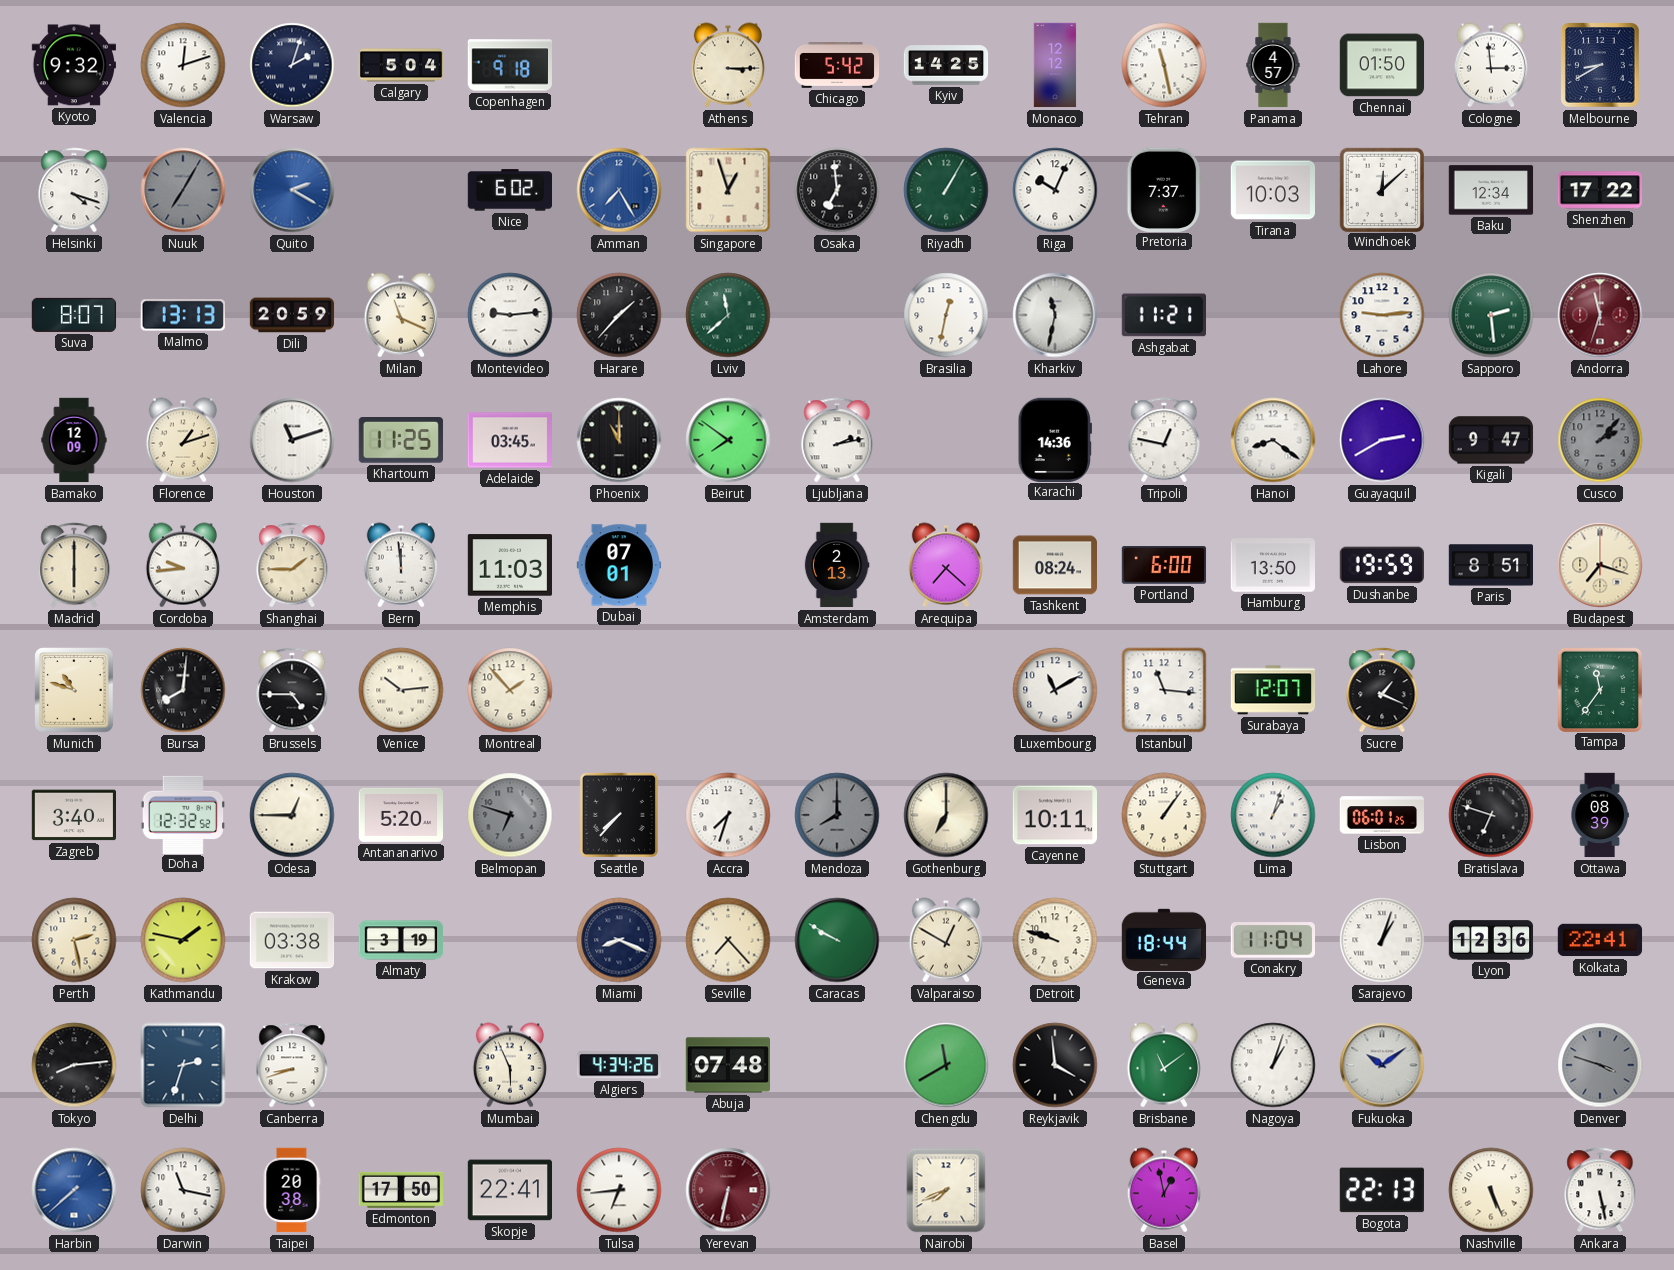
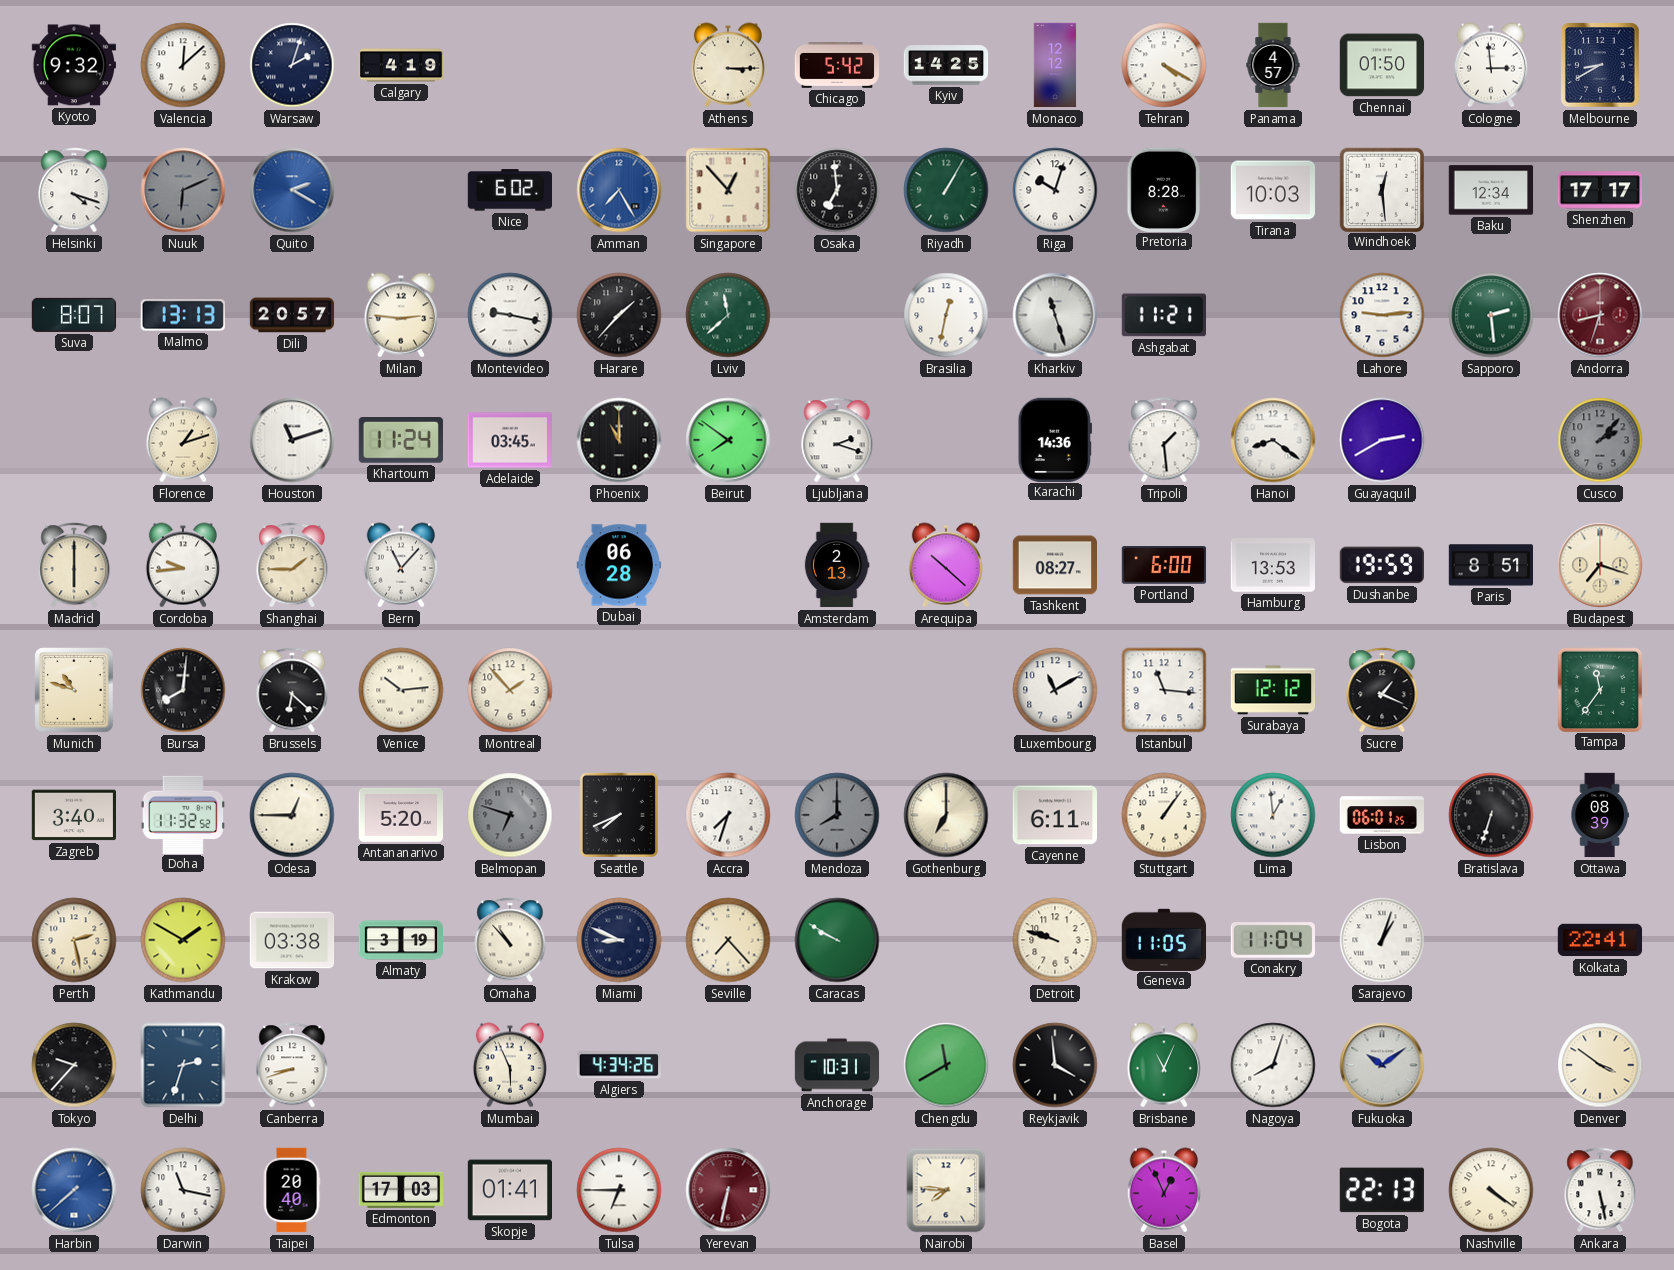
Valencia: 12:12 -> 12:08 (183, 65)
Calgary: 5:04 -> 4:19 (401, 65)
Copenhagen: 9:18 -> none (510, 65)
Tehran: 11:28 -> 4:20 (1164, 65)
Nuuk: 7:05 -> 6:11 (183, 190)
Singapore: 12:57 -> 12:53 (728, 190)
Riga: 10:04 -> 10:03 (1055, 190)
Pretoria: 7:37 -> 8:28 (1164, 189)
Windhoek: 12:08 -> 12:29 (1381, 189)
Shenzhen: 17:22 -> 17:17 (1599, 190)
Dili: 20:59 -> 20:57 (292, 315)
Milan: 11:19 -> 2:46 (400, 315)
Montevideo: 9:14 -> 9:17 (510, 315)
Kharkiv: 11:32 -> 11:27 (1055, 315)
Andorra: 11:33 -> 8:33 (1600, 315)
Bamako: 12:09 -> none (74, 440)
Khartoum: 11:25 -> 11:24 (401, 441)
Ljubljana: 2:13 -> 2:18 (837, 440)
Tripoli: 12:47 -> 1:29 (1164, 440)
Kigali: 9:47 -> none (1491, 440)
Bern: 11:59 -> 11:07 (400, 565)
Memphis: 11:03 -> none (509, 565)
Dubai: 07:01 -> 06:28 (619, 565)
Arequipa: 7:22 -> 10:22 (945, 565)
Tashkent: 08:24 -> 08:27 (1055, 565)
Hamburg: 13:50 -> 13:53 (1273, 565)
Brussels: 4:45 -> 6:22 (292, 690)
Surabaya: 12:07 -> 12:12 (1273, 690)
Doha: 12:32 -> 11:32 (183, 814)
Seattle: 7:37 -> 7:41 (619, 815)
Cayenne: 10:11 -> 6:11 (1055, 815)
Lima: 1:03 -> 12:59 (1273, 815)
Bratislava: 6:48 -> 6:33 (1491, 815)
Kathmandu: 1:47 -> 1:50 (183, 940)
Omaha: none -> 10:53 (510, 940)
Miami: 8:19 -> 8:49 (619, 940)
Valparaiso: 12:50 -> none (945, 940)
Geneva: 18:44 -> 11:05 (1164, 939)
Lyon: 12:36 -> none (1491, 940)
Tokyo: 8:14 -> 9:37 (74, 1065)
Abuja: 07:48 -> none (728, 1065)
Anchorage: none -> 10:31 (837, 1065)
Brisbane: 11:09 -> 11:04 (1163, 1065)
Nagoya: 1:03 -> 8:03 (1273, 1065)
Denver: 3:48 -> 3:51 (1600, 1065)
Denver dial: grey -> cream (1600, 1065)
Taipei: 20:38 -> 20:40 (292, 1190)
Edmonton: 17:50 -> 17:03 (401, 1190)
Skopje: 22:41 -> 01:41 (509, 1190)
Tulsa: 6:44 -> 6:45 (619, 1190)
Nairobi: 7:41 -> 7:46 (946, 1190)
Basel: 12:58 -> 12:56 (1163, 1190)
Nashville: 5:26 -> 4:21 (1491, 1190)
